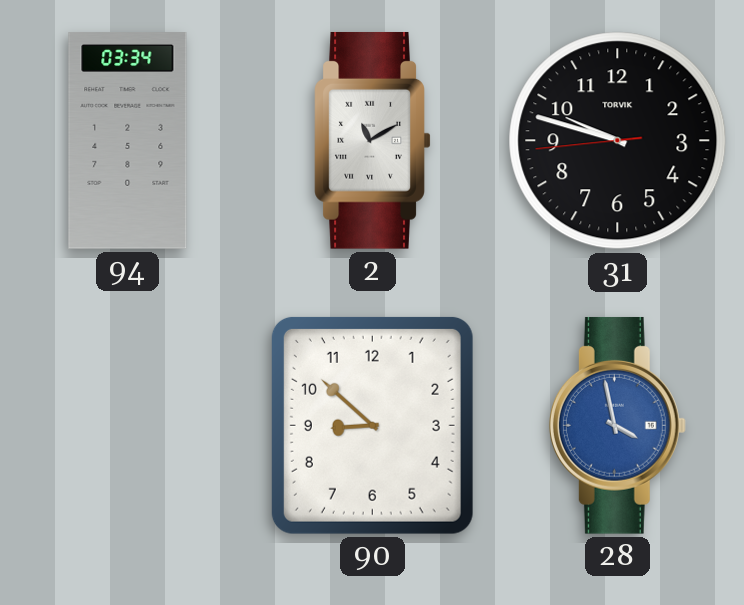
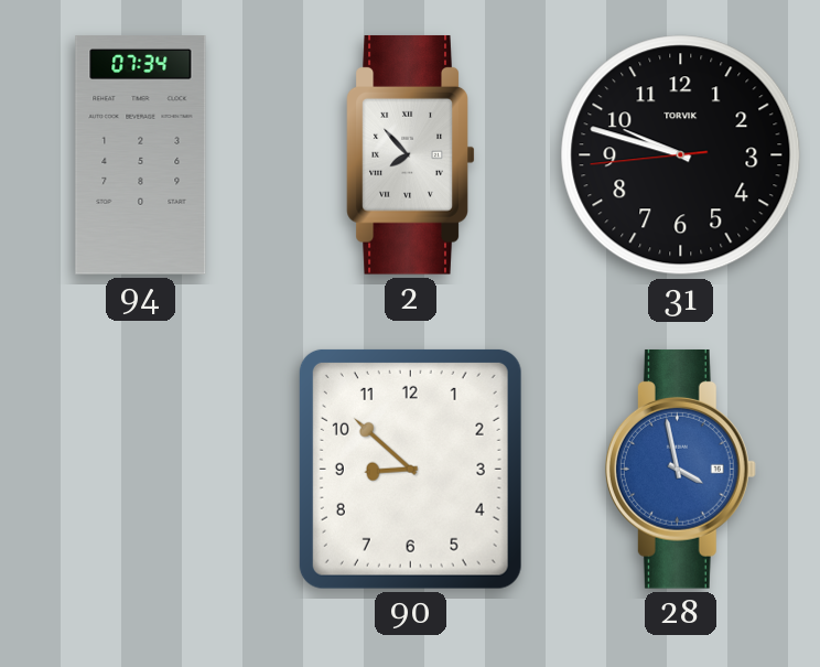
94: 03:34 -> 07:34 (141, 155)
2: 11:10 -> 7:53 (411, 154)
